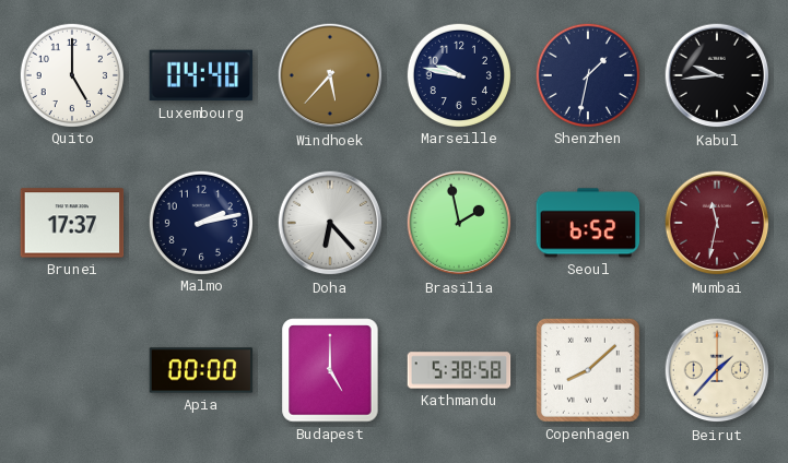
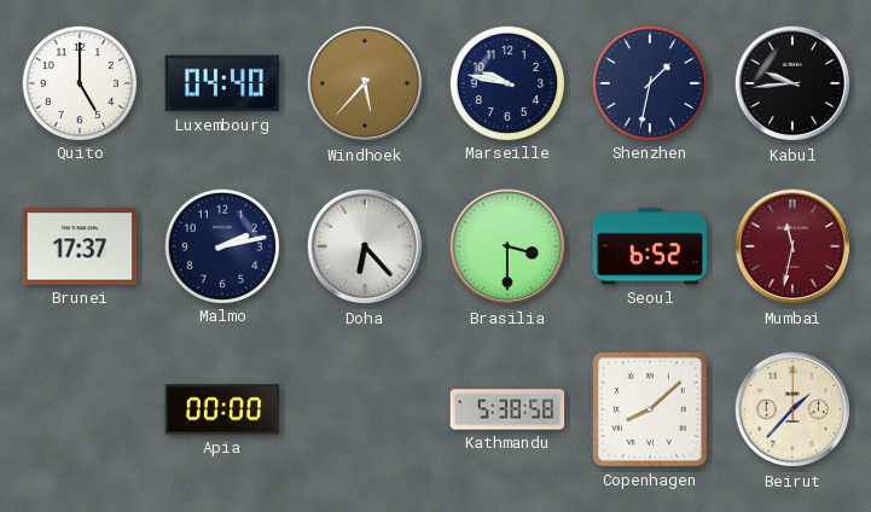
Brasilia: 1:58 -> 3:30 (507, 246)
Budapest: 5:00 -> none (330, 370)
